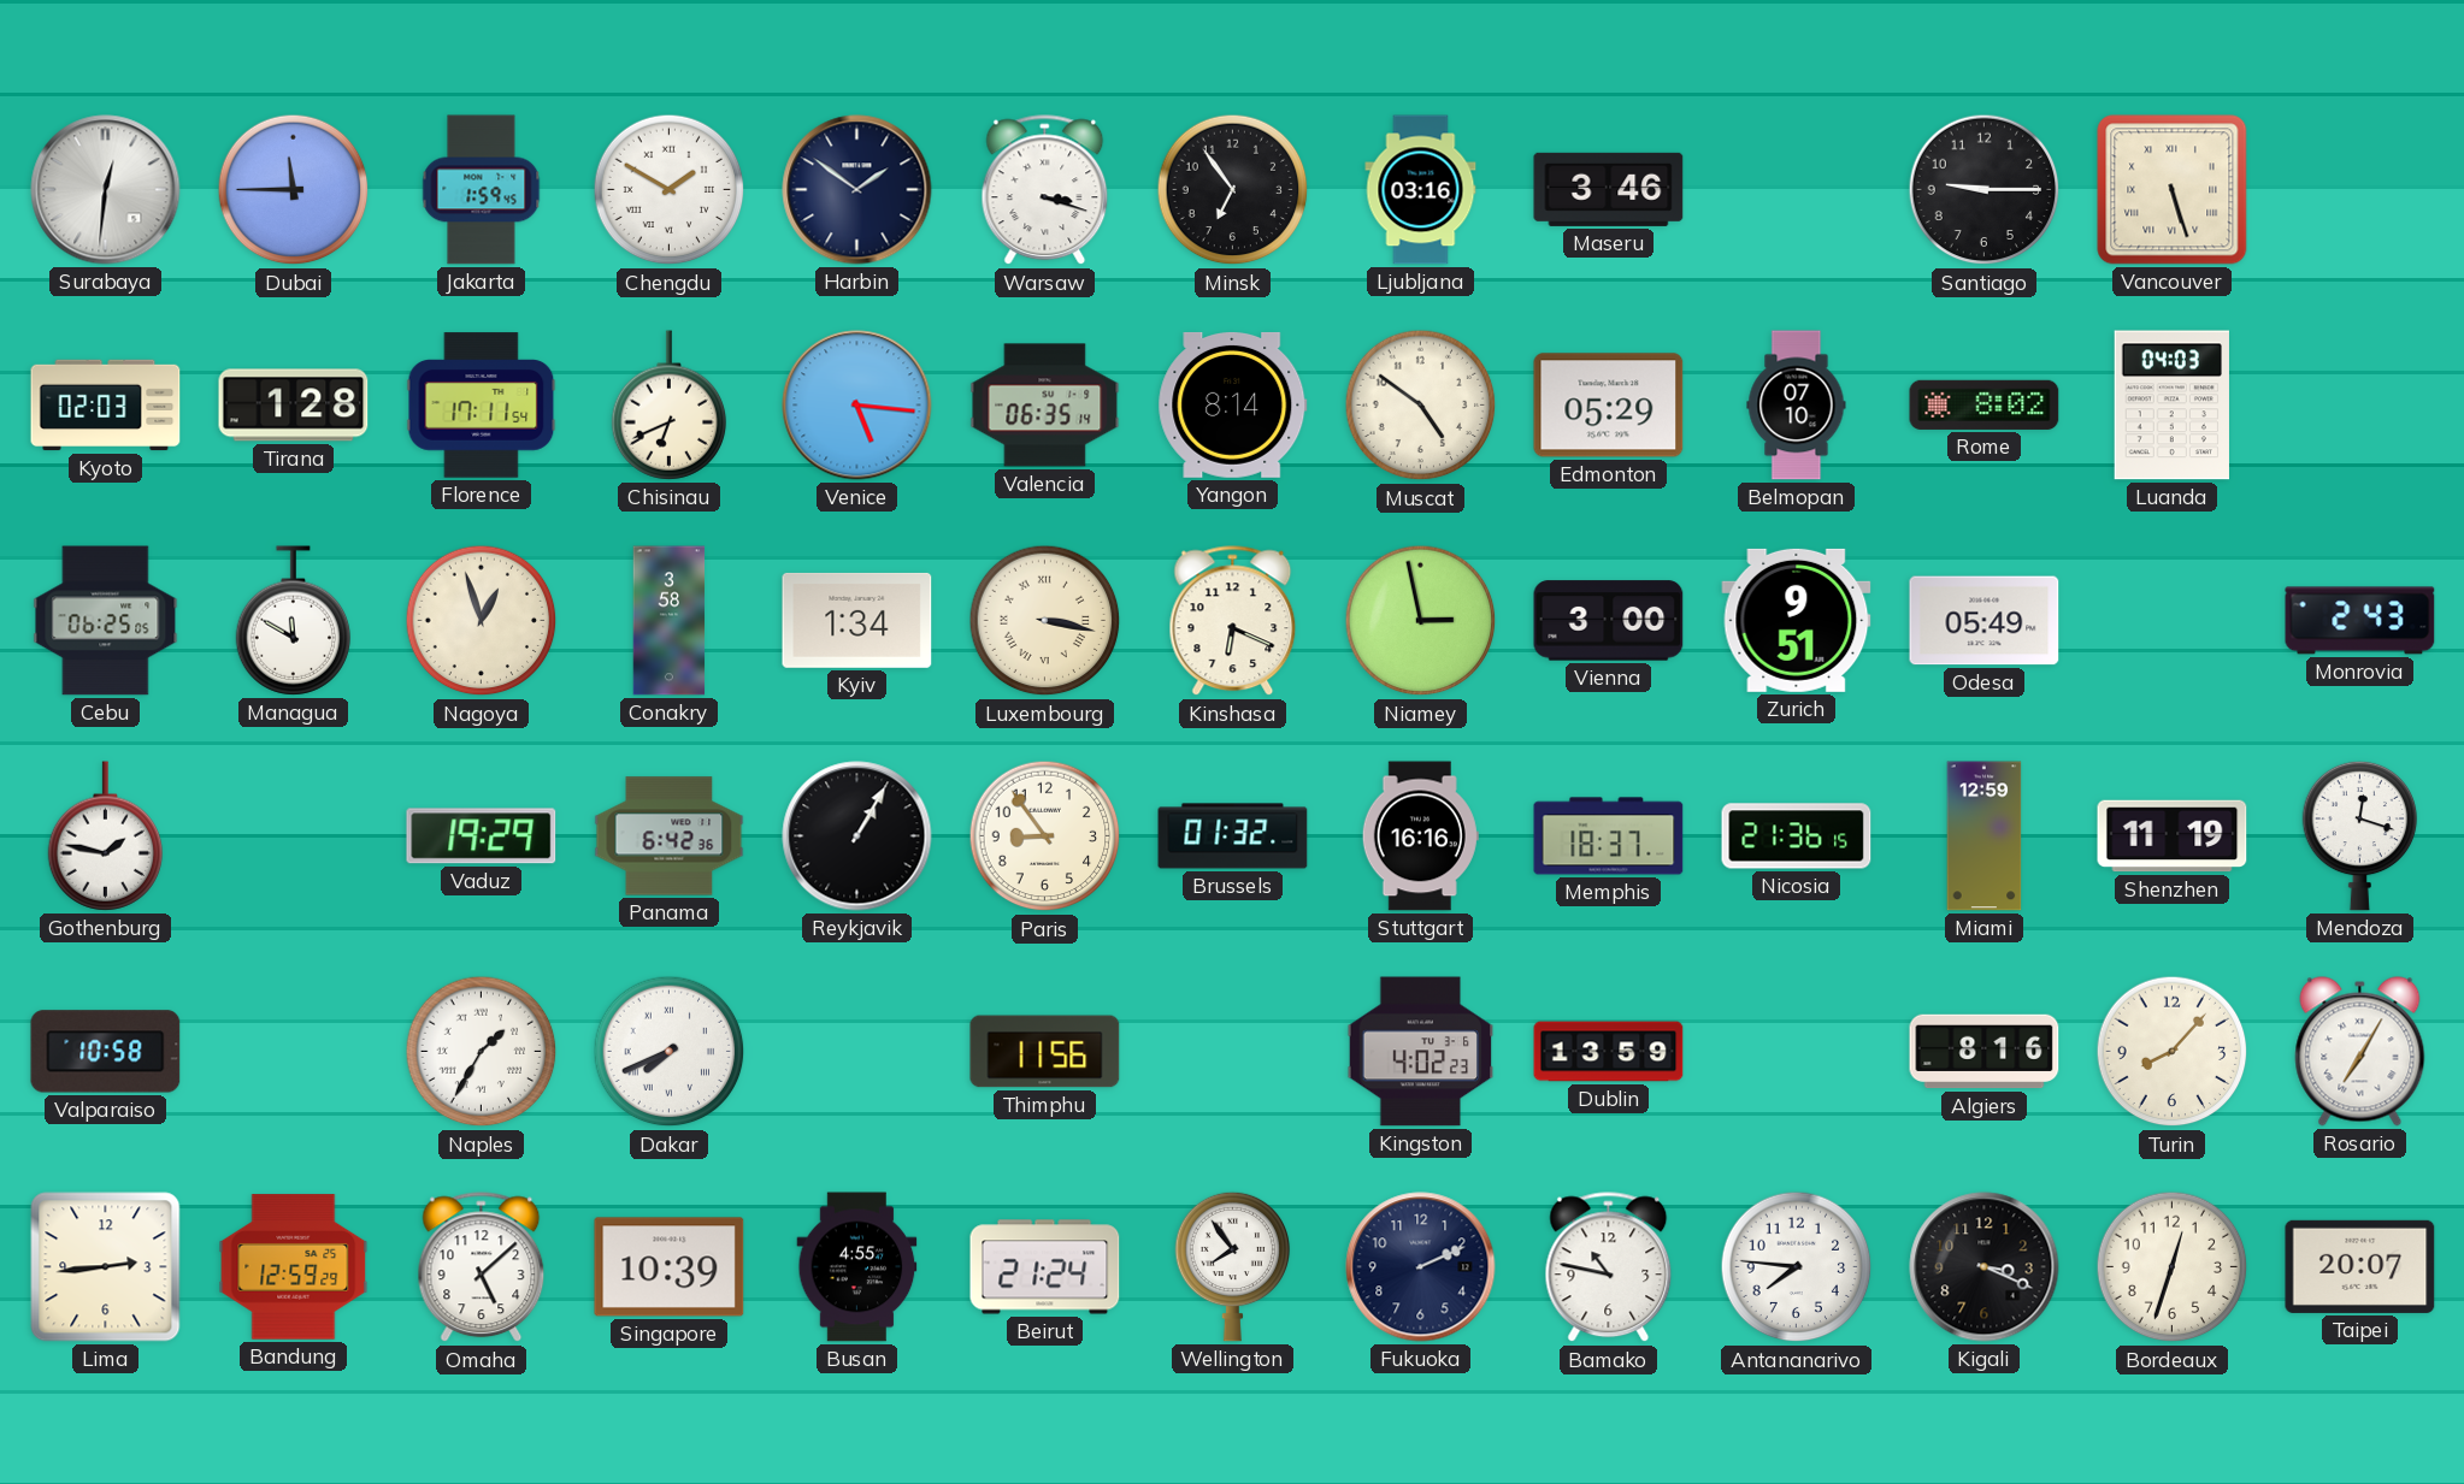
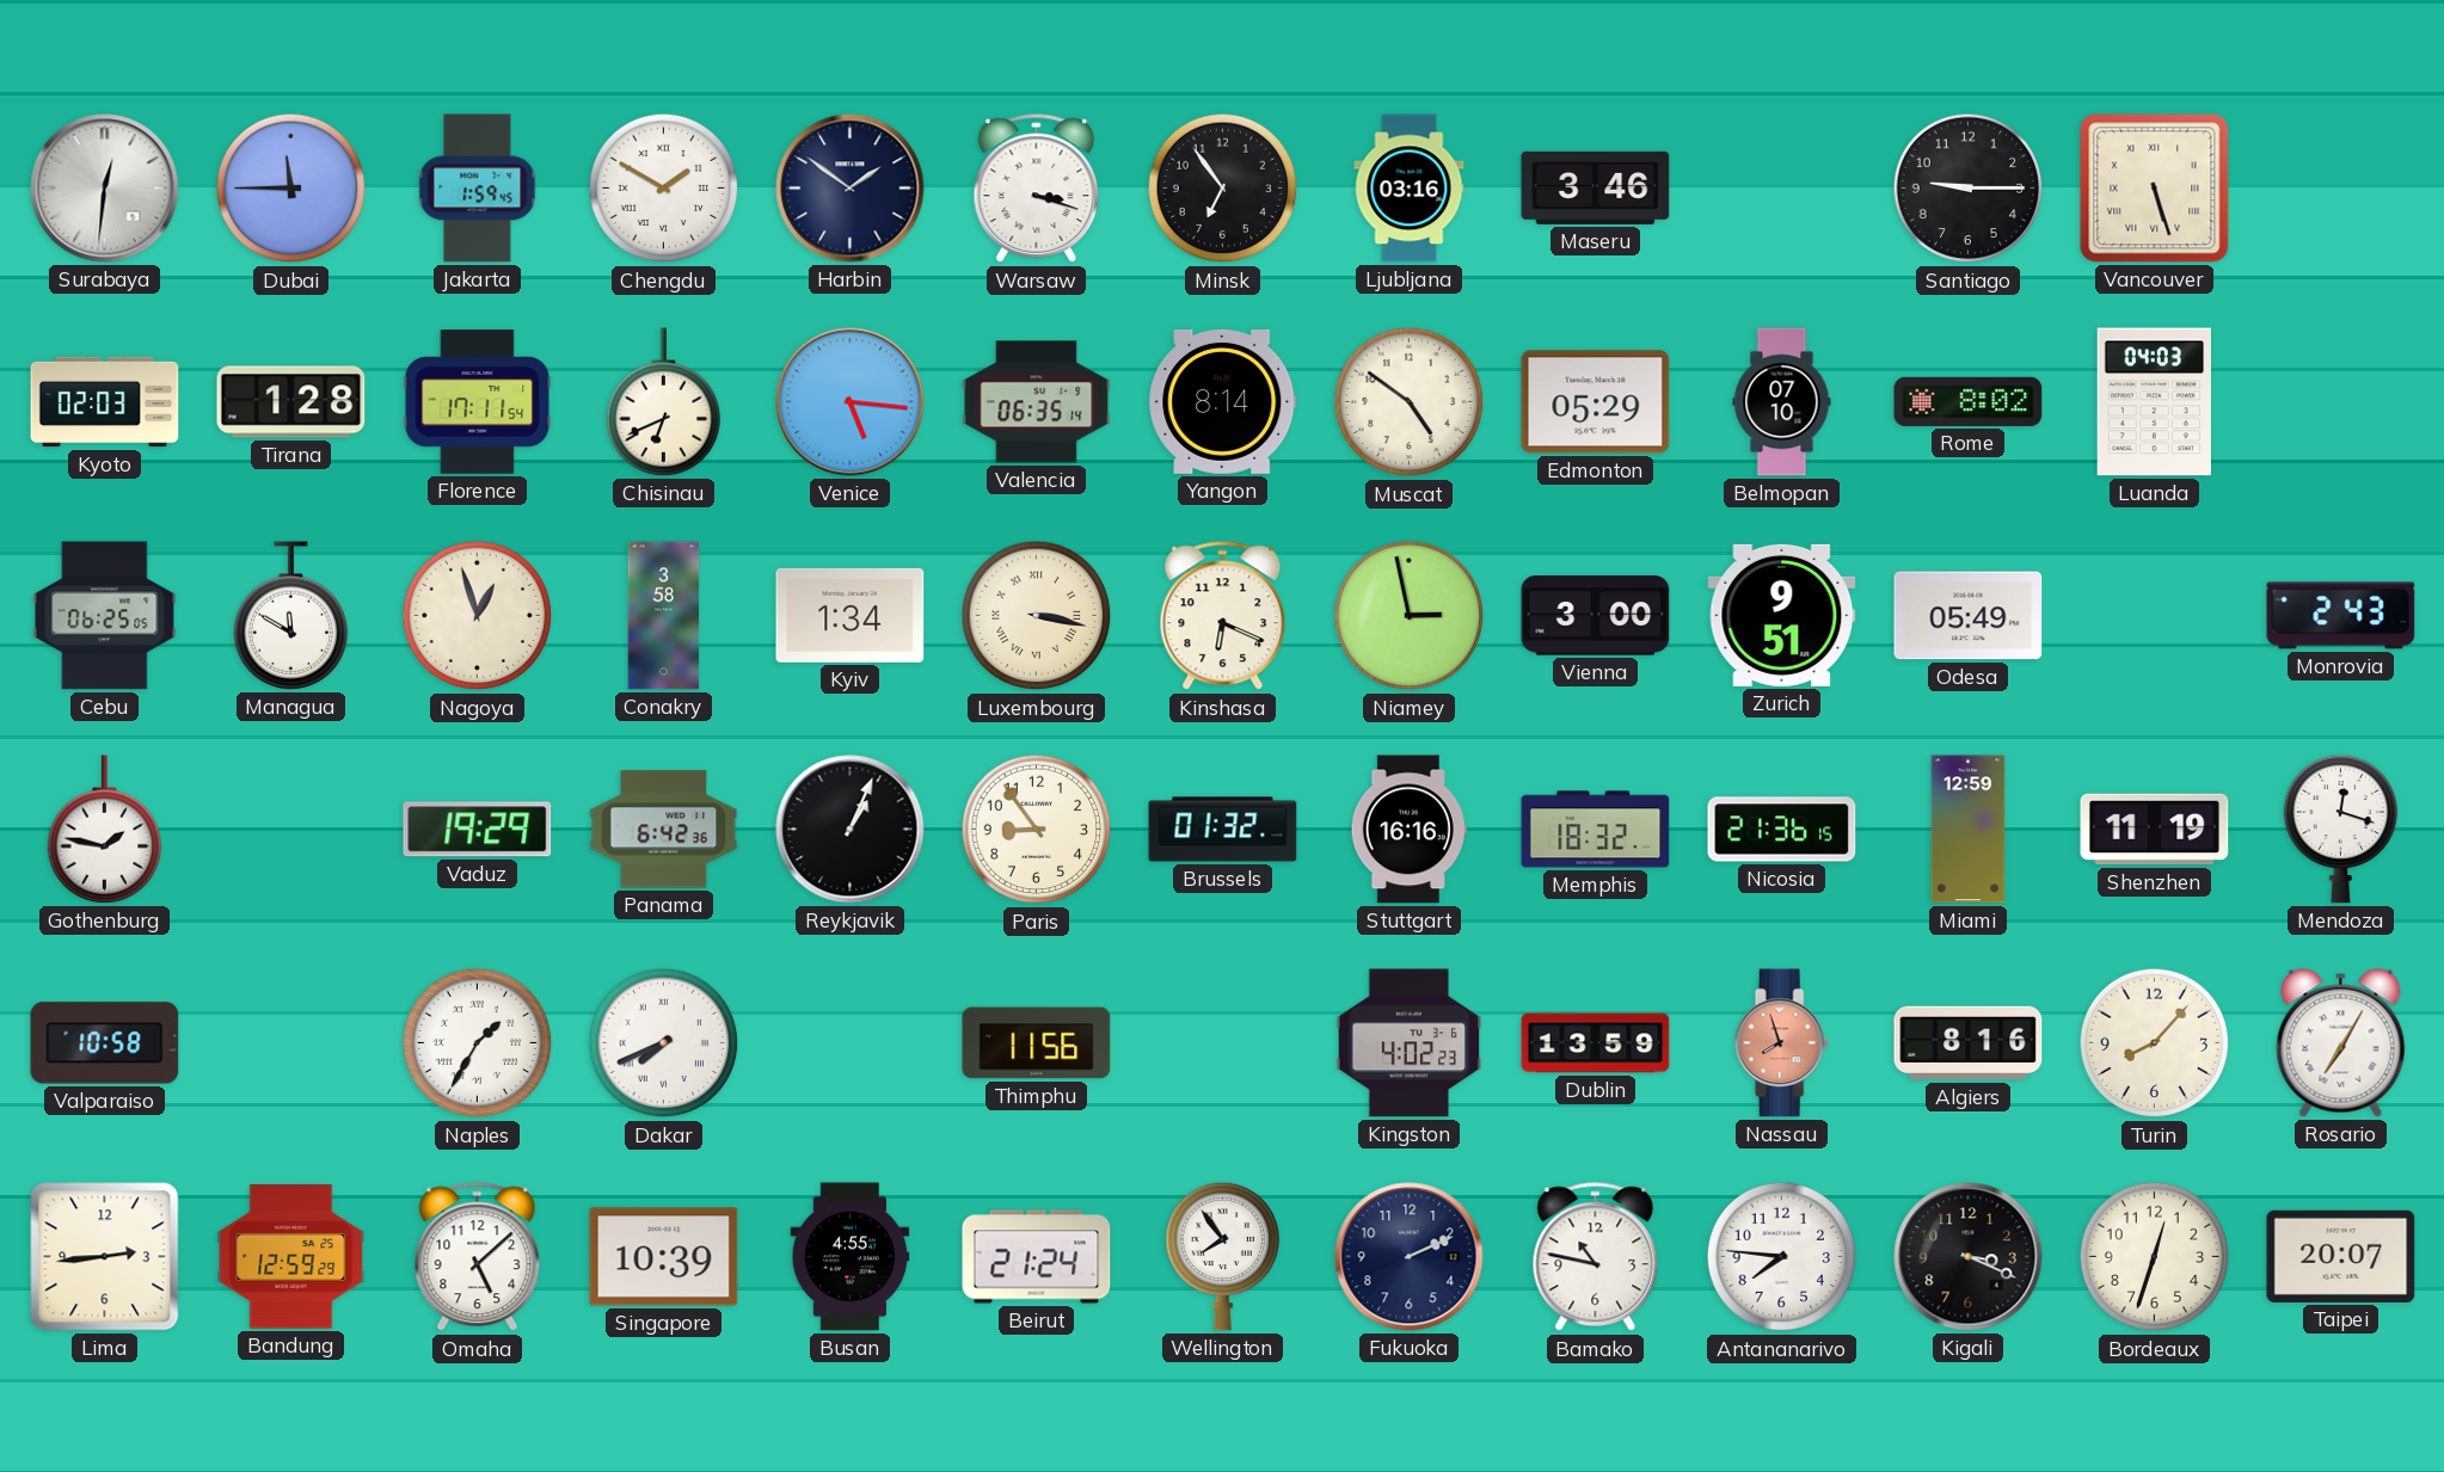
Reykjavik: 1:05 -> 1:04 (851, 830)
Memphis: 18:37 -> 18:32 (1596, 830)
Nassau: none -> 7:57 (1781, 1043)
